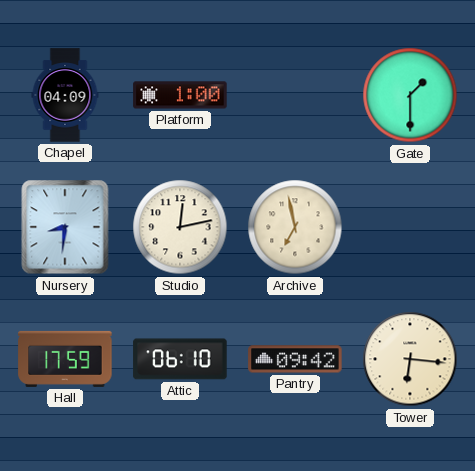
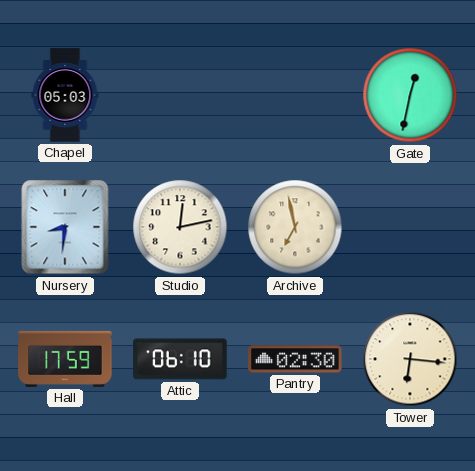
Chapel: 04:09 -> 05:03 (65, 95)
Platform: 1:00 -> none (180, 95)
Gate: 1:30 -> 12:32 (410, 95)
Pantry: 09:42 -> 02:30 (295, 359)
